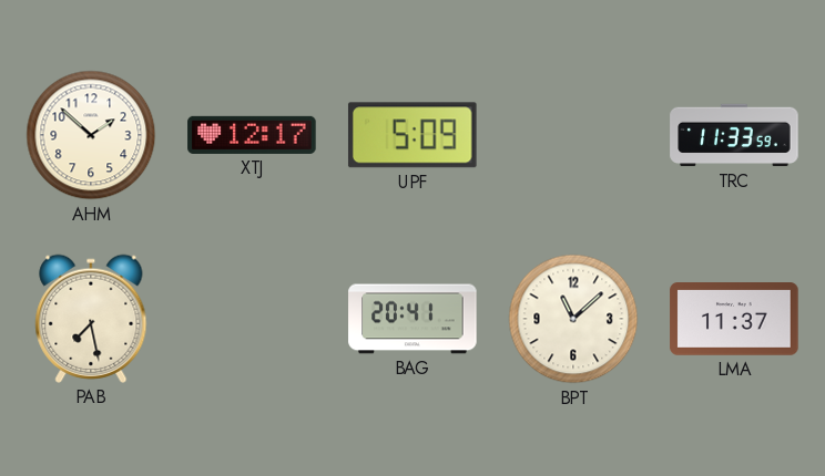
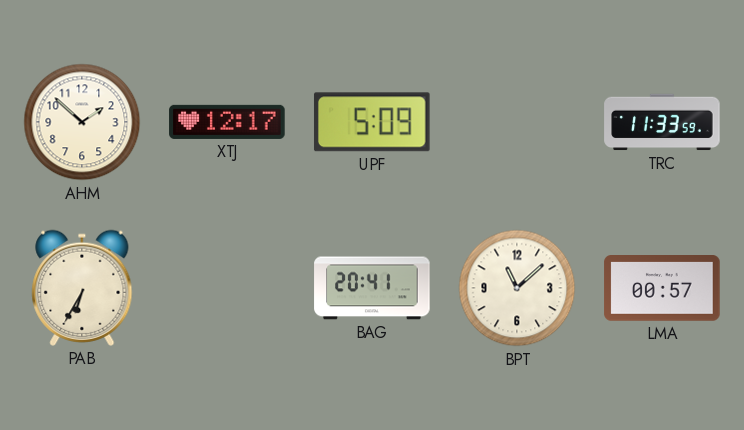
PAB: 7:28 -> 6:35 (82, 288)
LMA: 11:37 -> 00:57 (662, 289)
